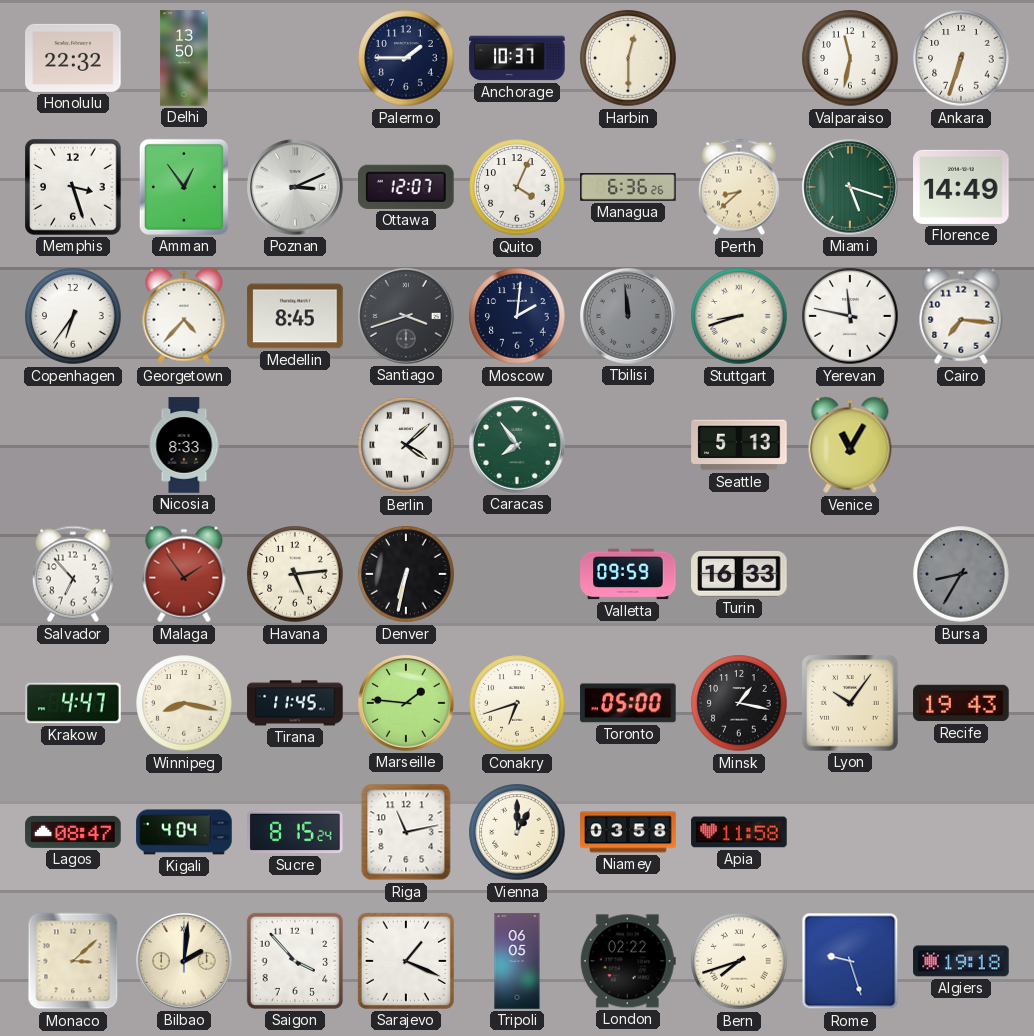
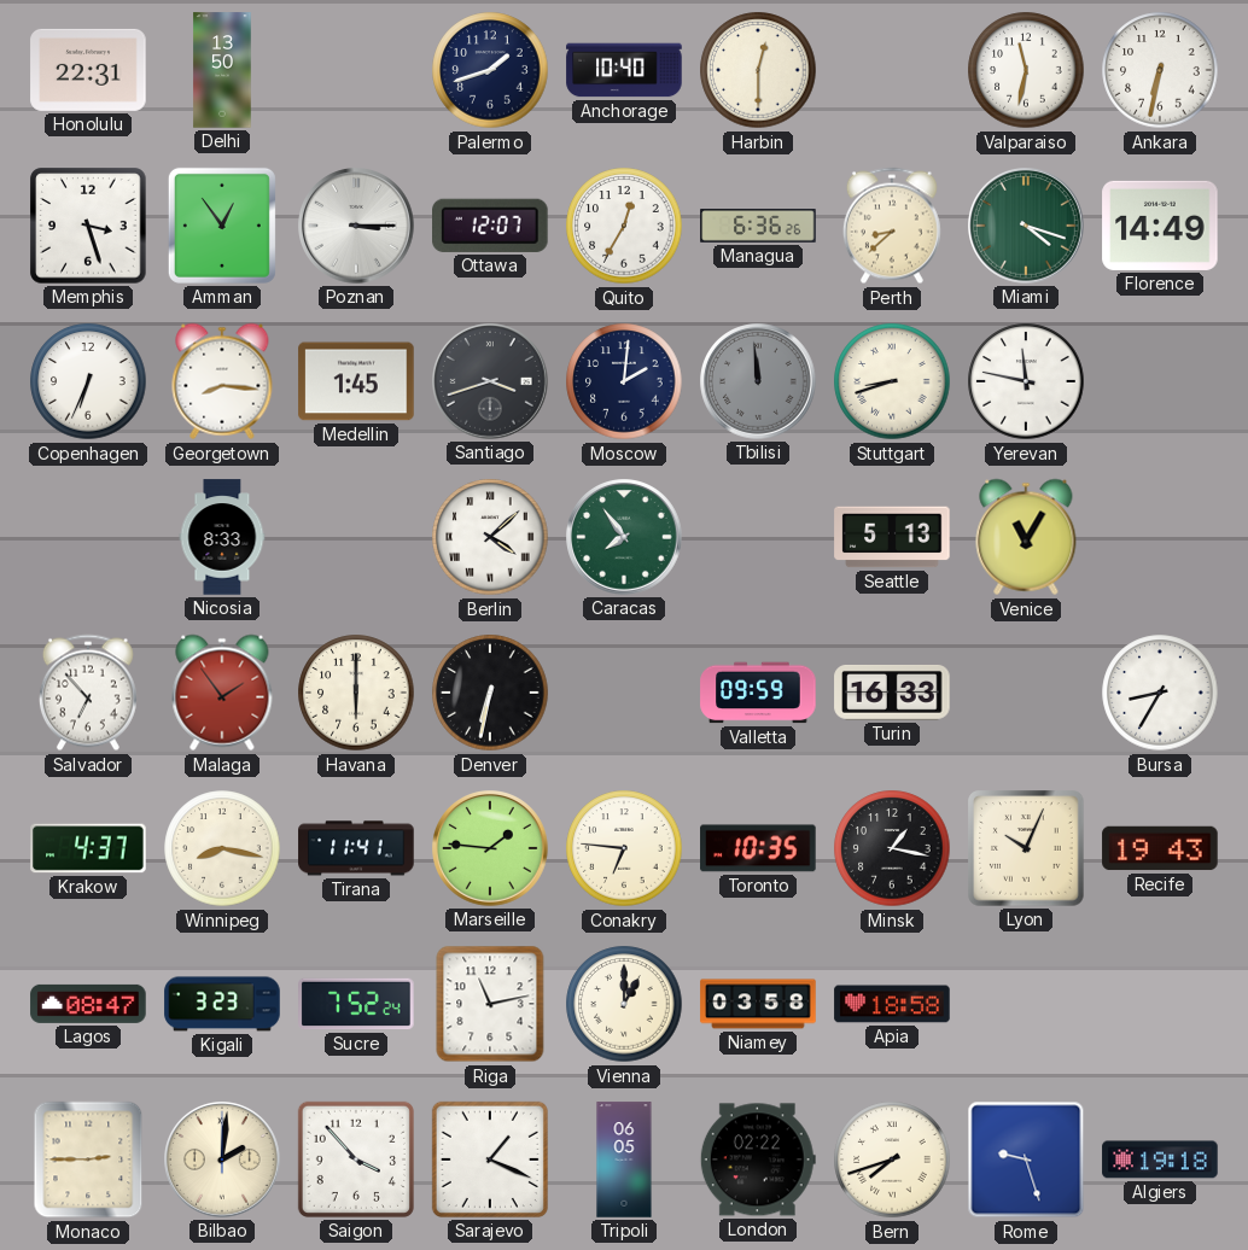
Honolulu: 22:32 -> 22:31 (88, 70)
Palermo: 1:45 -> 1:42 (490, 70)
Anchorage: 10:37 -> 10:40 (624, 70)
Ankara: 6:33 -> 6:32 (1160, 70)
Poznan: 3:11 -> 3:15 (357, 227)
Quito: 4:04 -> 12:35 (624, 226)
Miami: 5:18 -> 4:18 (1027, 227)
Copenhagen: 6:36 -> 6:34 (88, 381)
Georgetown: 4:37 -> 8:16 (222, 381)
Medellin: 8:45 -> 1:45 (356, 381)
Cairo: 7:16 -> none (961, 316)
Havana: 5:14 -> 6:00 (356, 693)
Bursa dial: grey -> white (1160, 693)
Krakow: 4:47 -> 4:37 (88, 848)
Tirana: 11:45 -> 11:41 (356, 848)
Conakry: 6:42 -> 6:46 (624, 848)
Toronto: 05:00 -> 10:35 (758, 848)
Lyon: 10:06 -> 10:04 (1026, 848)
Kigali: 4:04 -> 3:23 (222, 1004)
Sucre: 8:15 -> 7:52 (356, 1004)
Apia: 11:58 -> 18:58 (892, 1004)
Monaco: 3:08 -> 2:45 (88, 1160)
